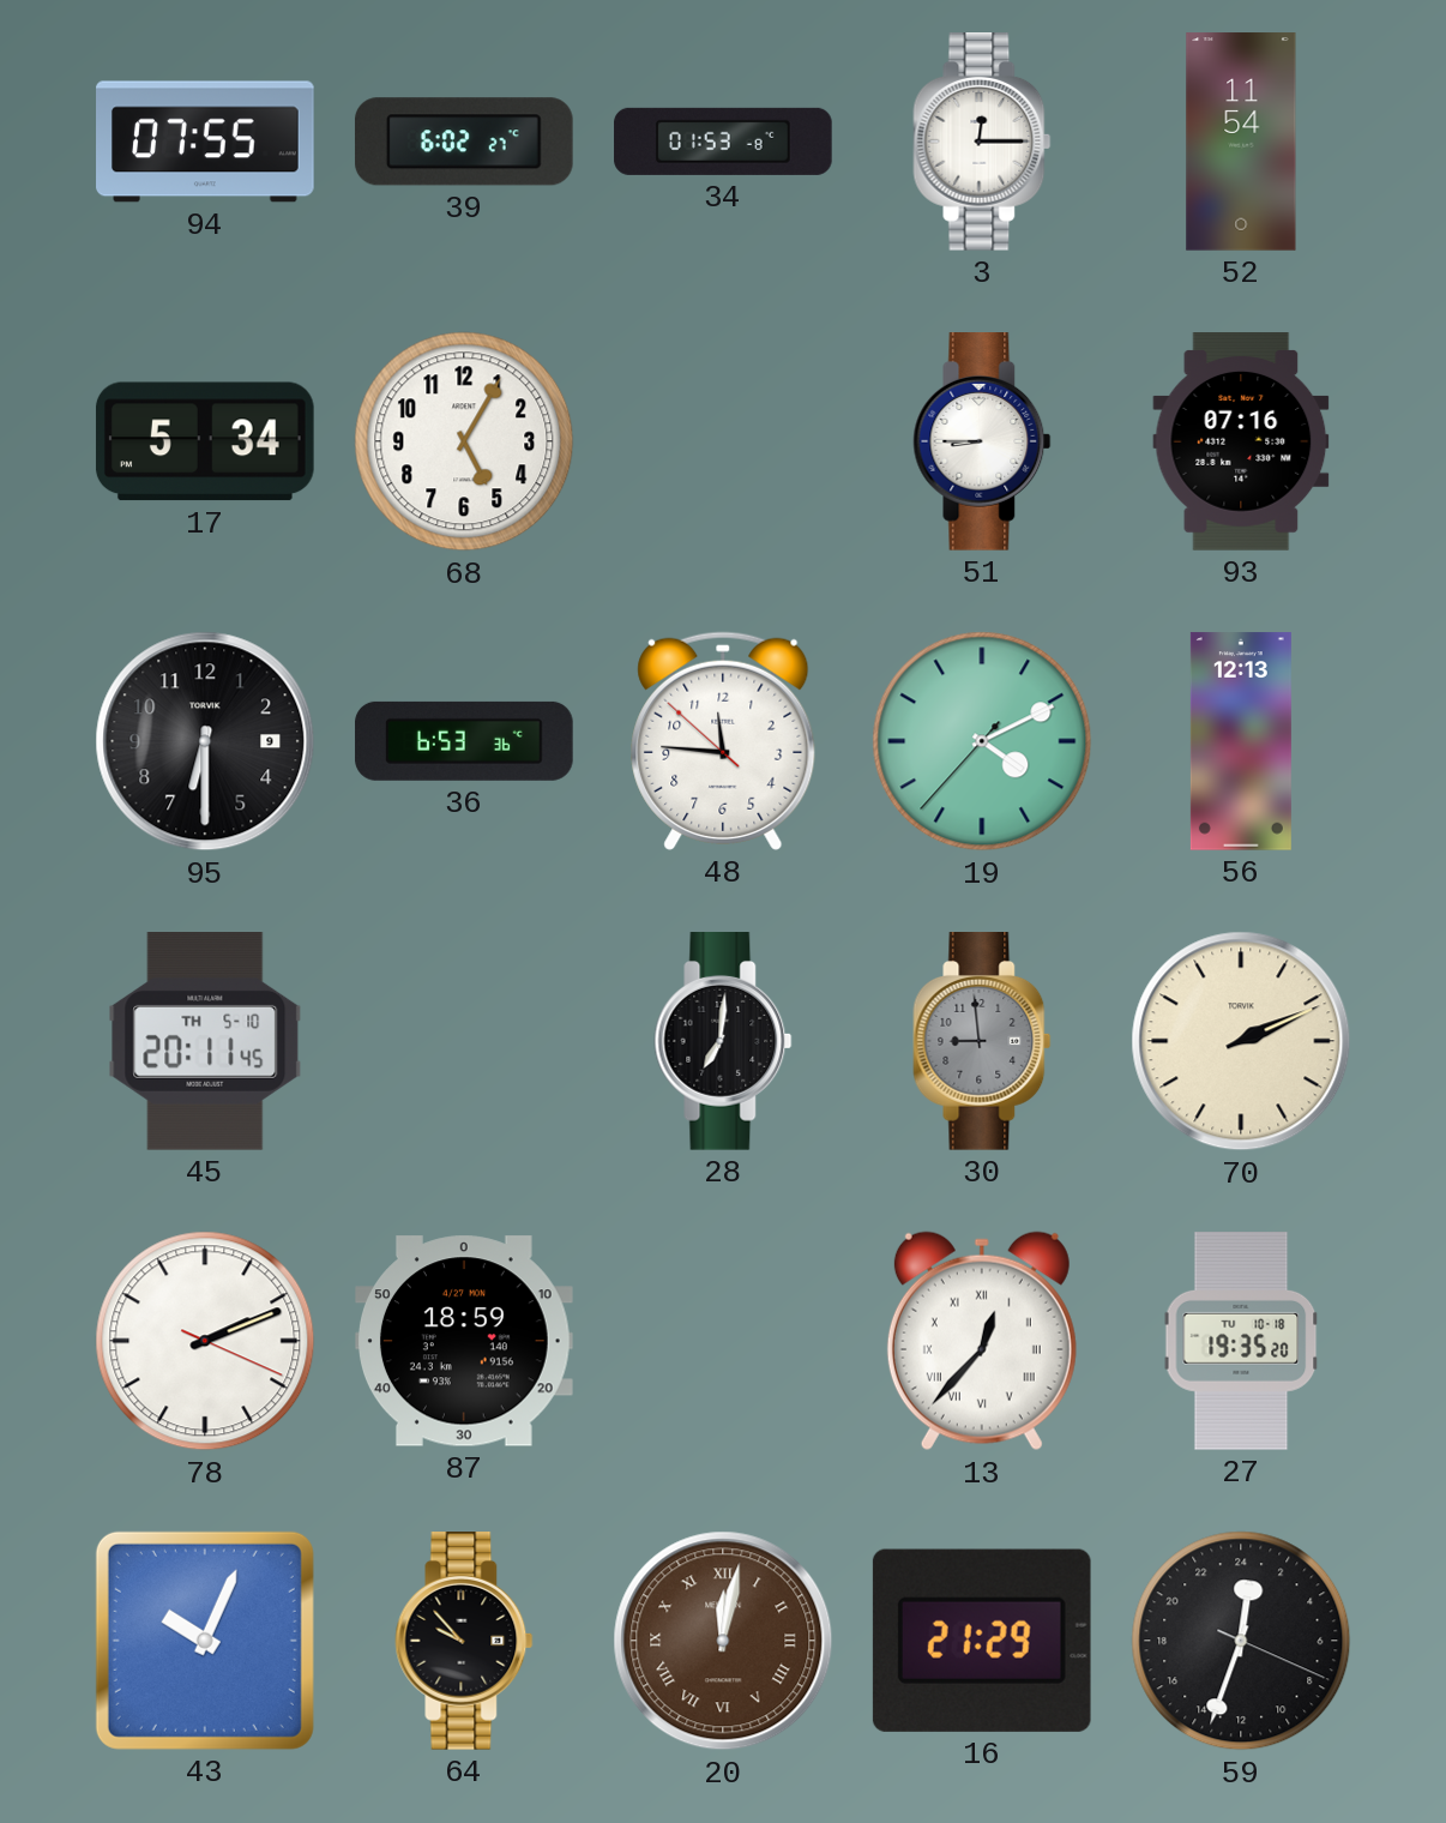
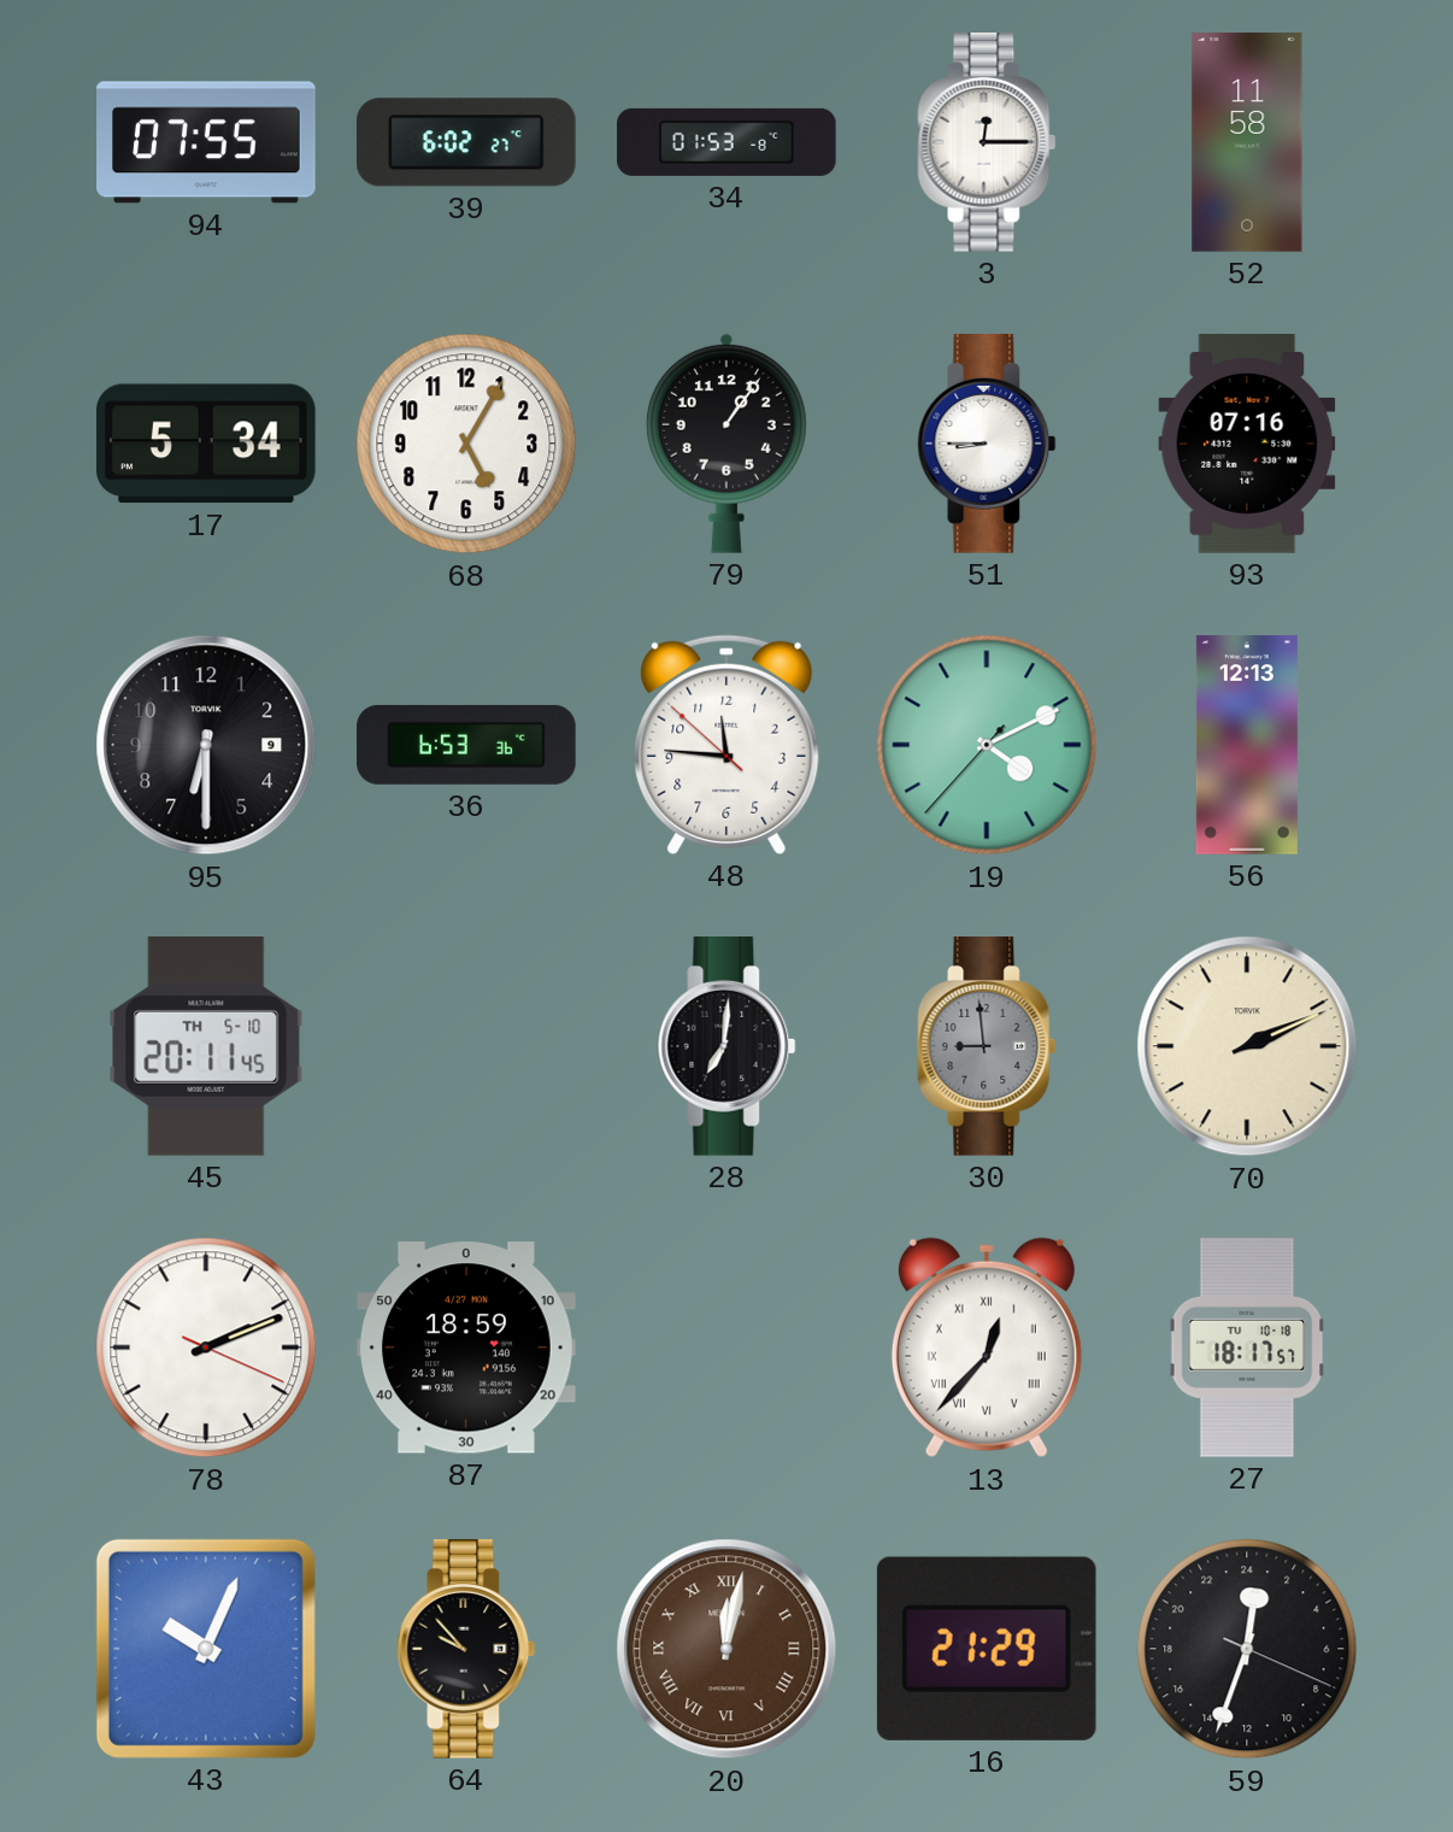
52: 11:54 -> 11:58 (1247, 142)
79: none -> 1:06 (726, 444)
27: 19:35 -> 18:17 (1247, 1347)
